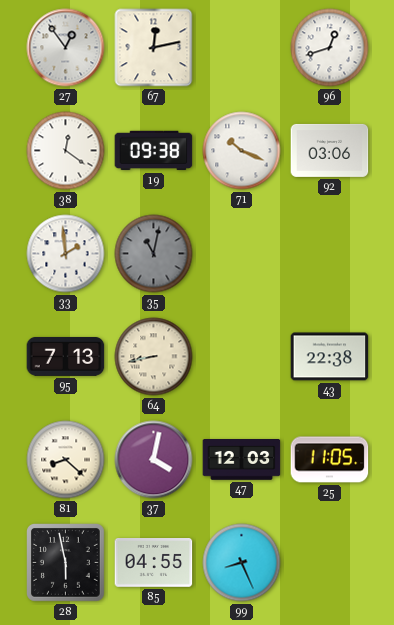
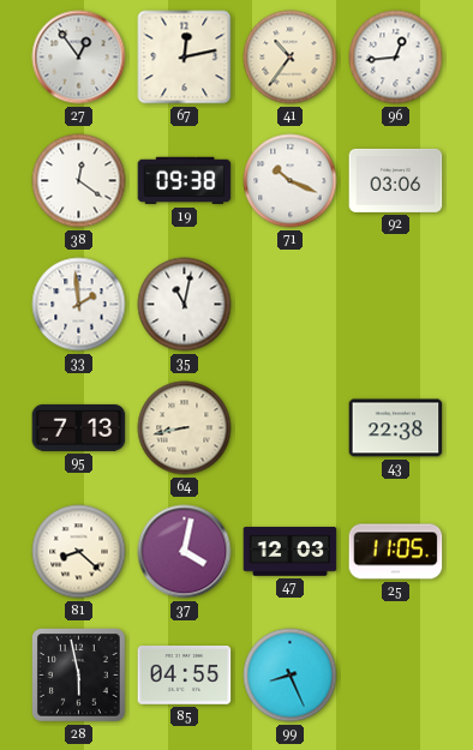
41: none -> 10:36 (291, 58)
96: 12:42 -> 12:44 (396, 58)
35 dial: grey -> white (185, 305)
